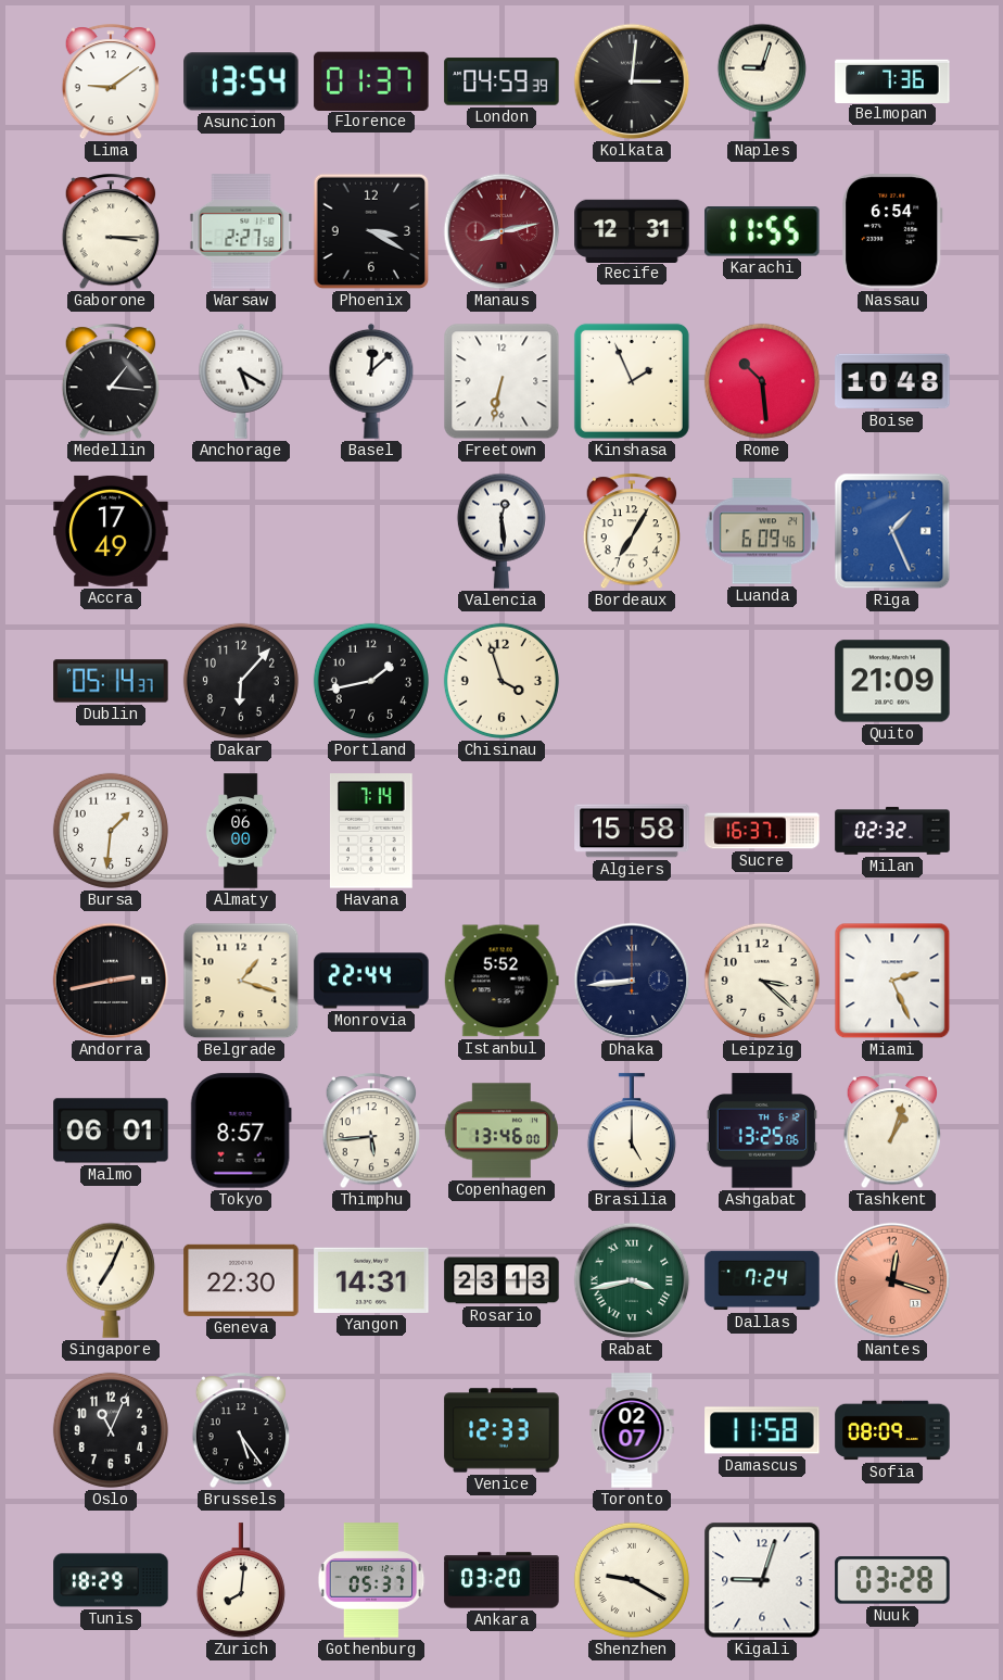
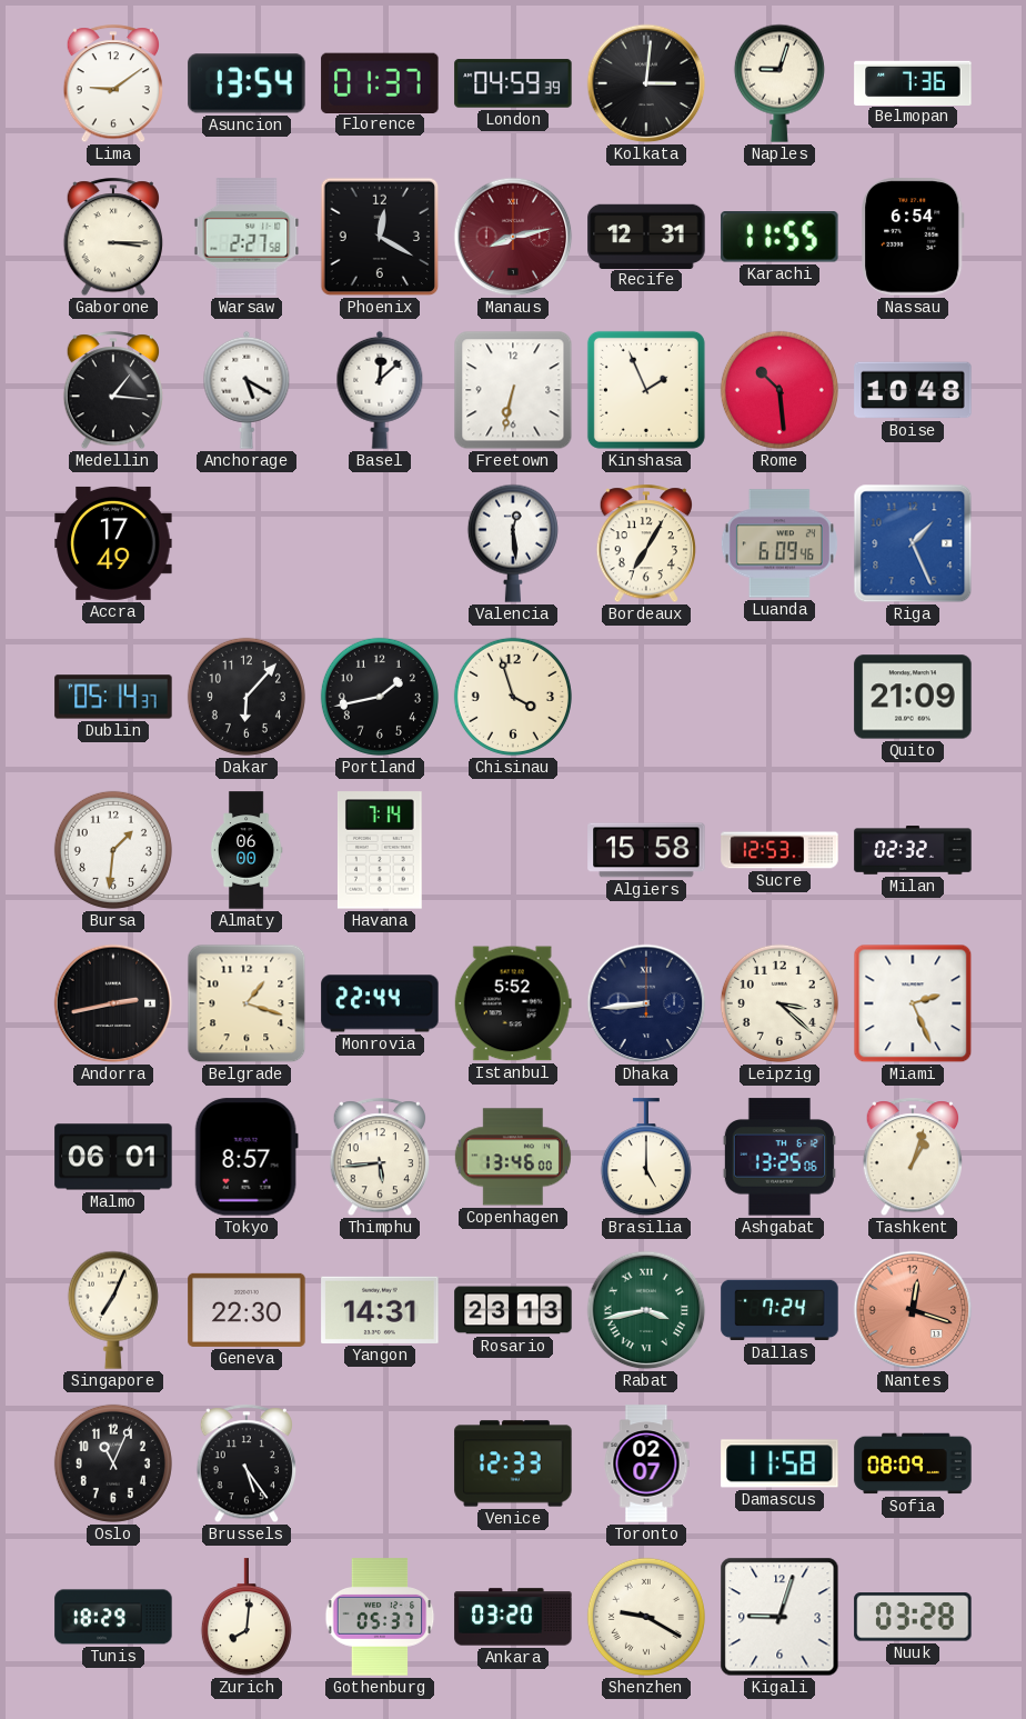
Phoenix: 3:20 -> 12:20 (380, 237)
Sucre: 16:37 -> 12:53 (779, 850)
